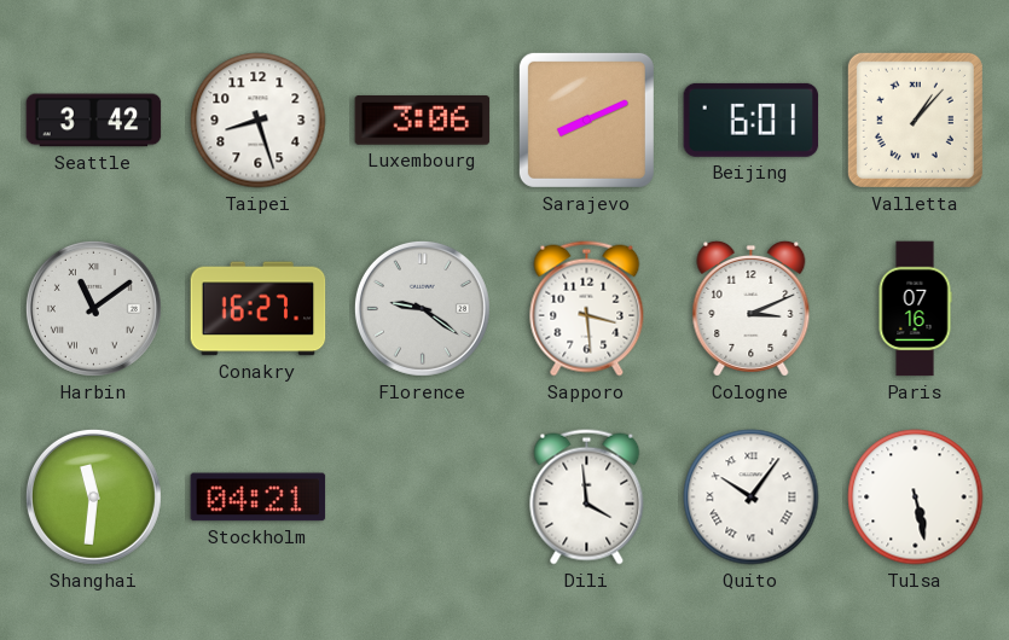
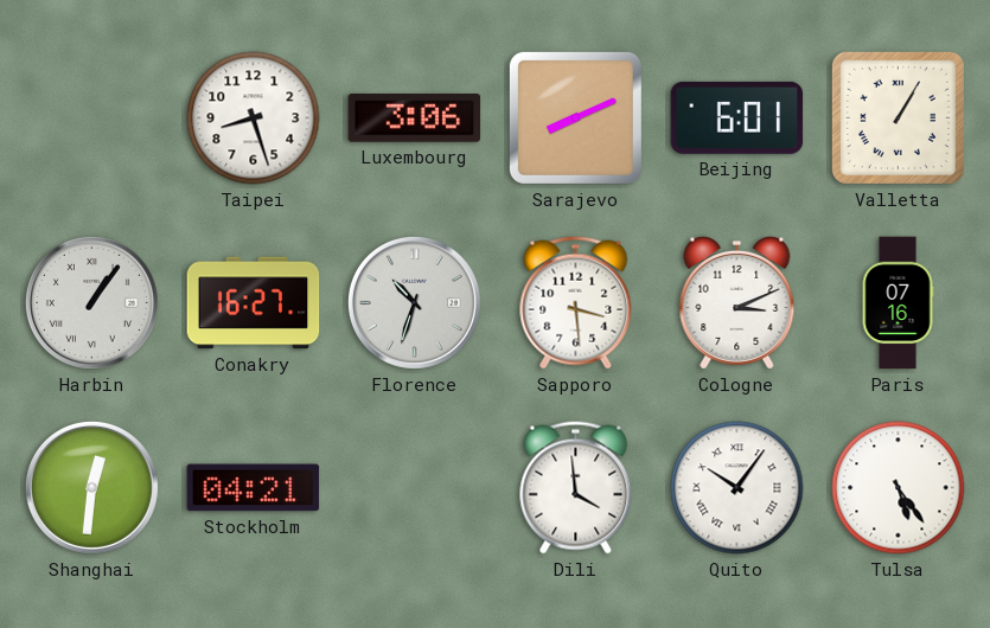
Seattle: 3:42 -> none (94, 121)
Valletta: 1:07 -> 1:05 (898, 117)
Harbin: 11:09 -> 1:06 (91, 302)
Florence: 9:21 -> 10:33 (414, 302)
Shanghai: 11:31 -> 12:31 (91, 487)
Tulsa: 5:28 -> 5:24 (899, 488)
